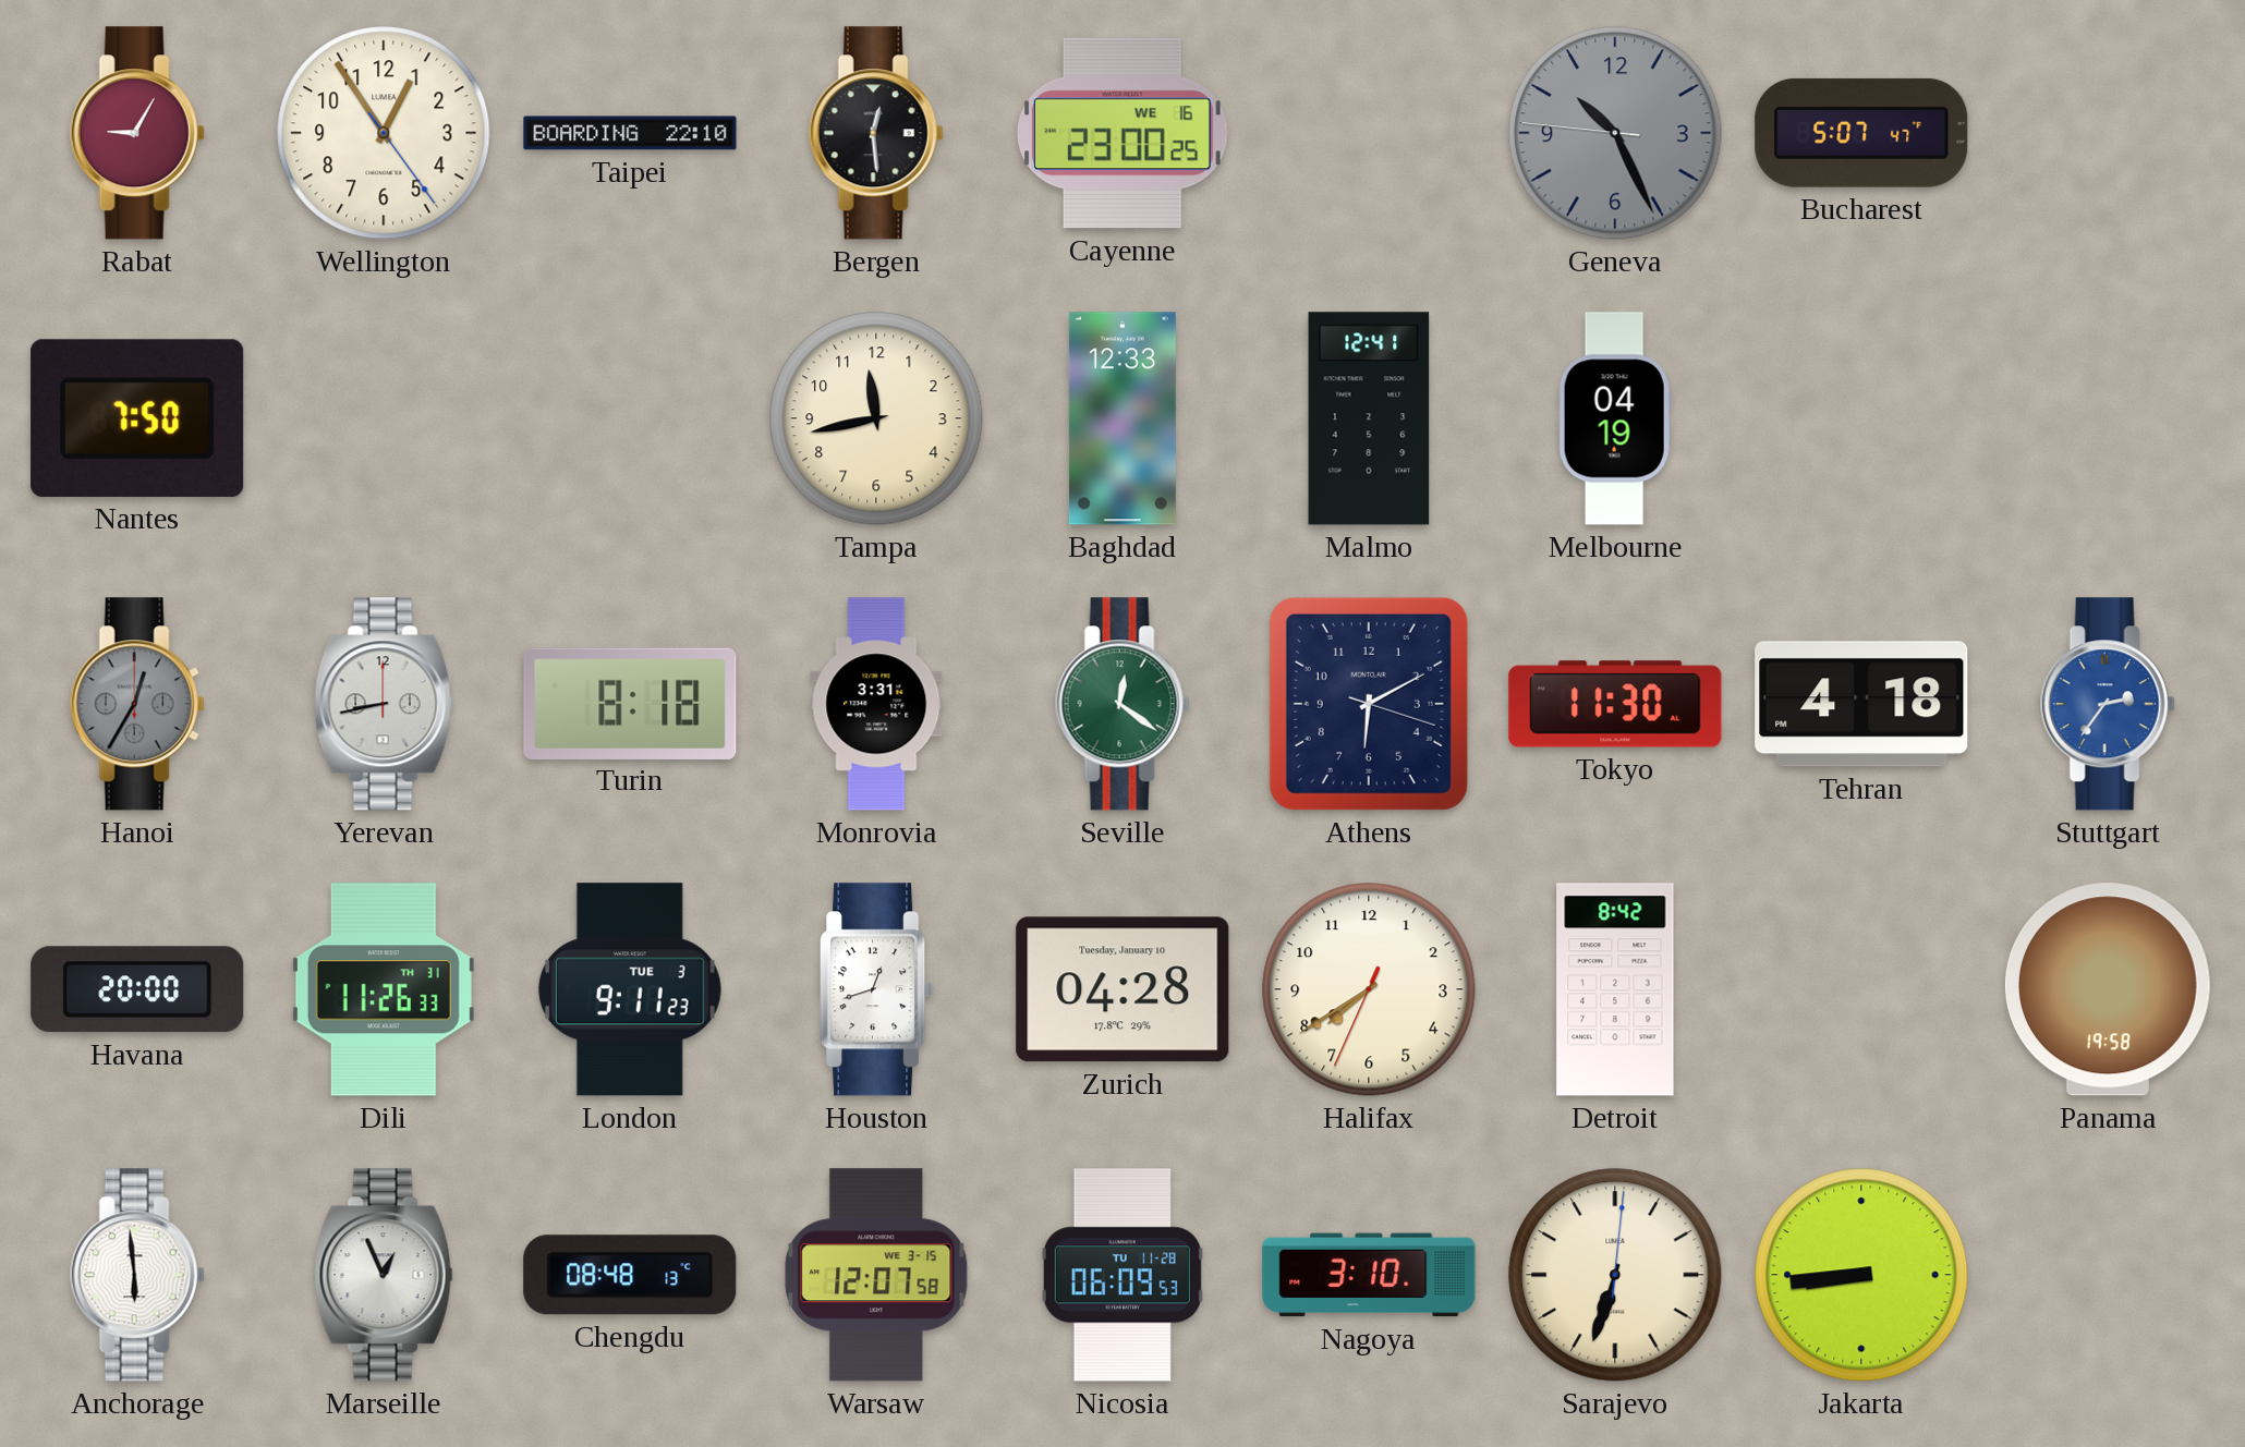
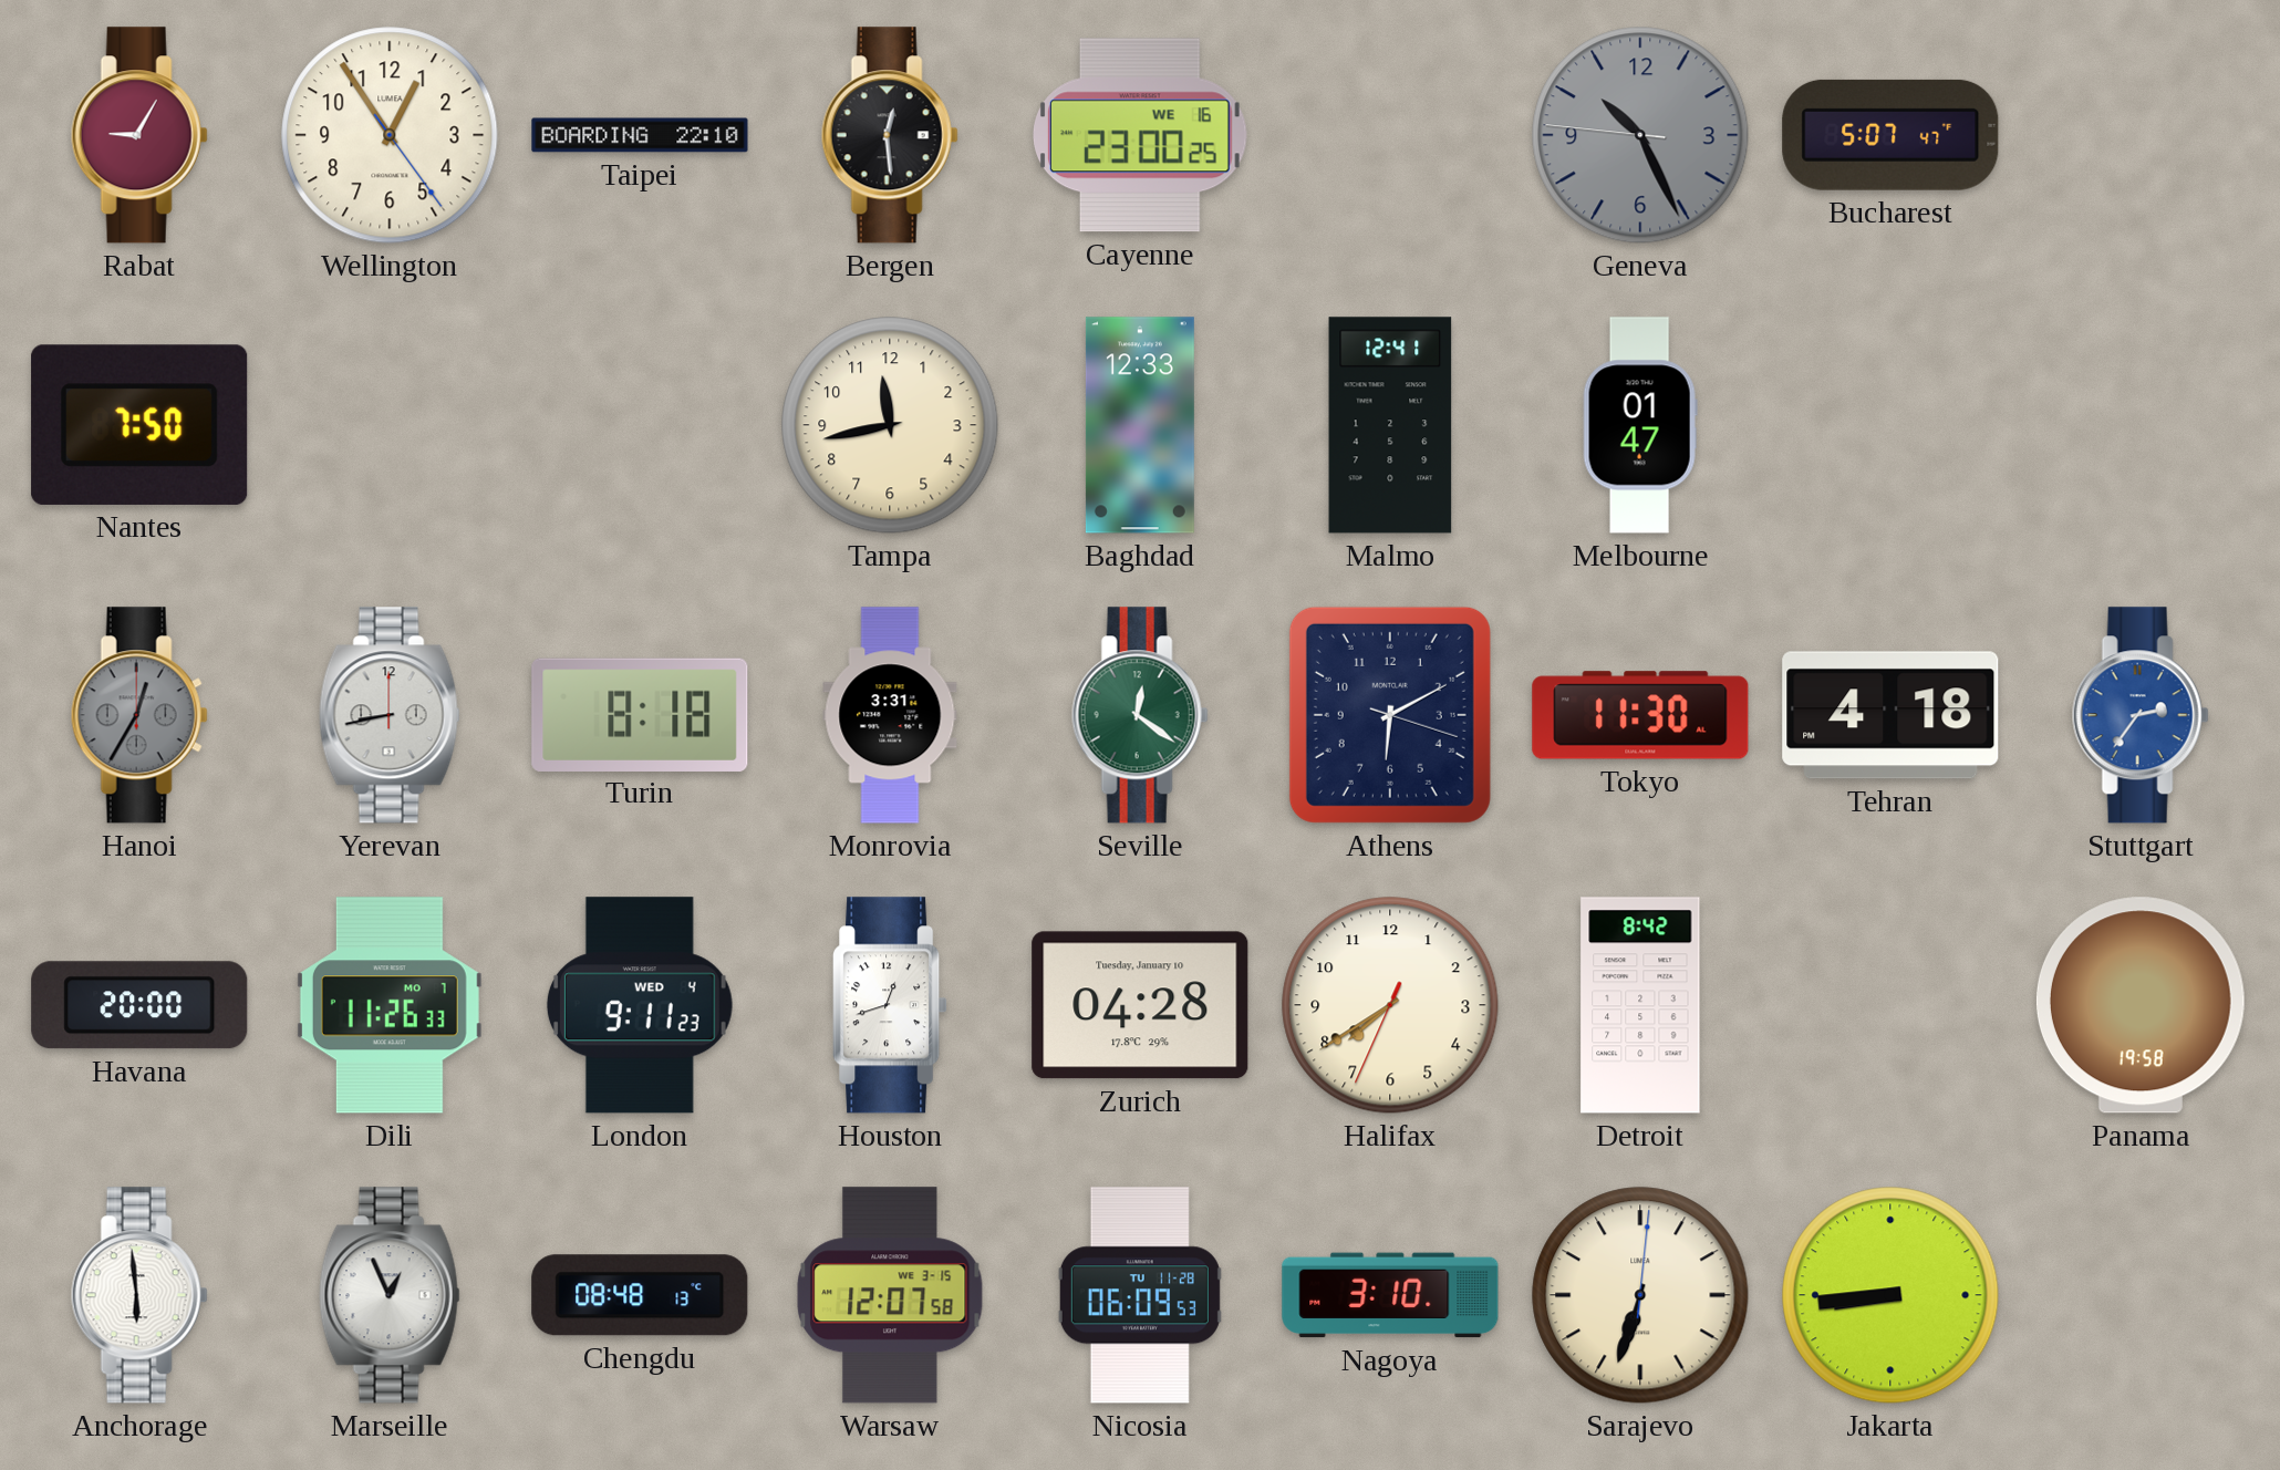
Melbourne: 04:19 -> 01:47 (1640, 425)
Dili date: TH 31 -> MO 7 (390, 1005)
London date: TUE 3 -> WED 4 (640, 1005)
